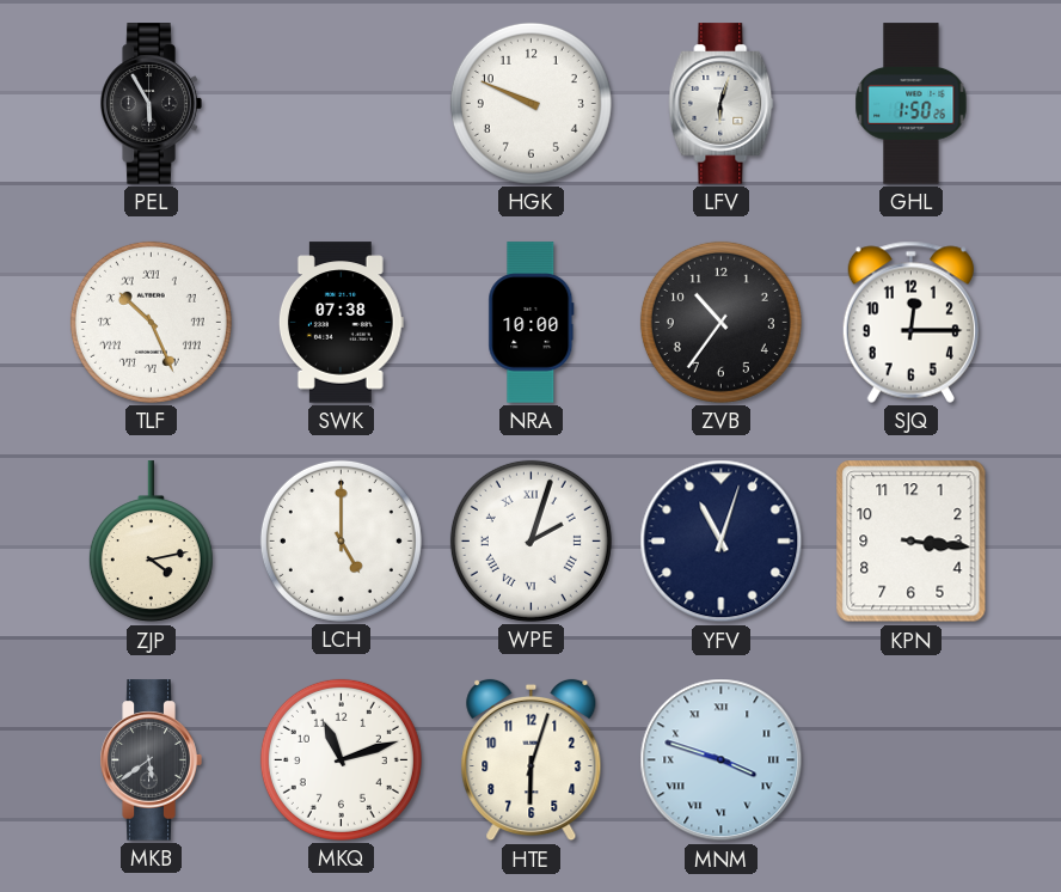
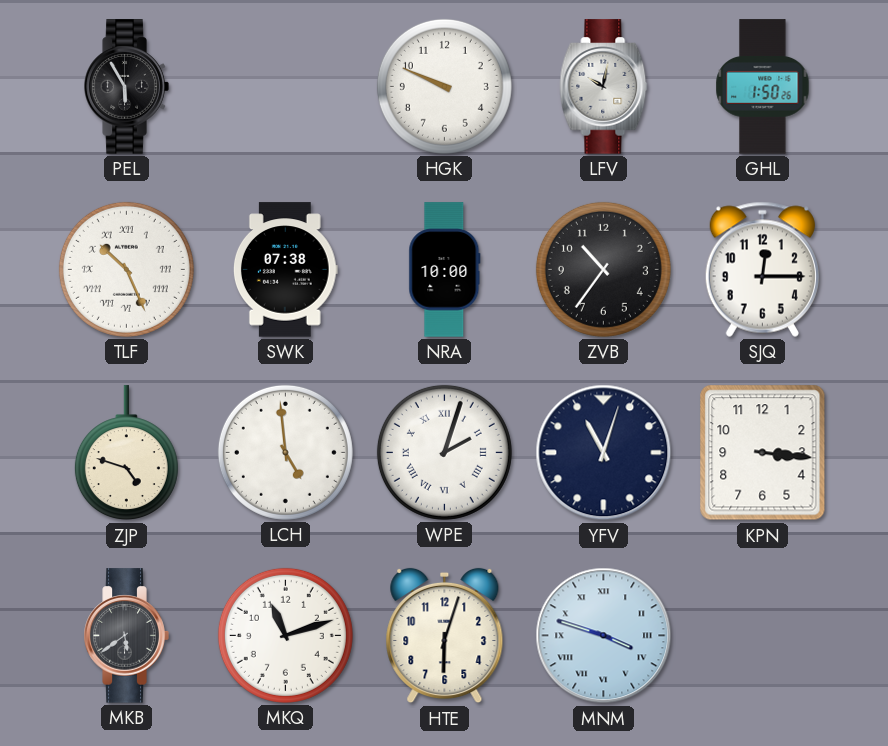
LFV: 6:03 -> 10:02 (604, 87)
ZJP: 4:13 -> 4:48 (126, 453)
LCH: 5:00 -> 4:59 (285, 452)
